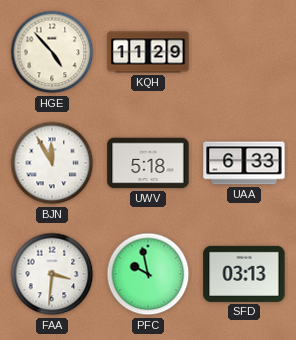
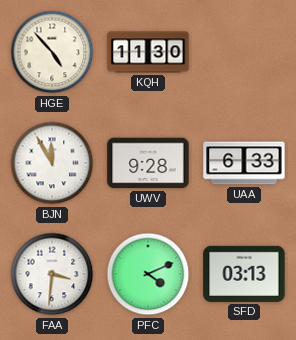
KQH: 11:29 -> 11:30 (148, 52)
UWV: 5:18 -> 9:28 (148, 163)
PFC: 9:58 -> 4:11 (148, 274)
